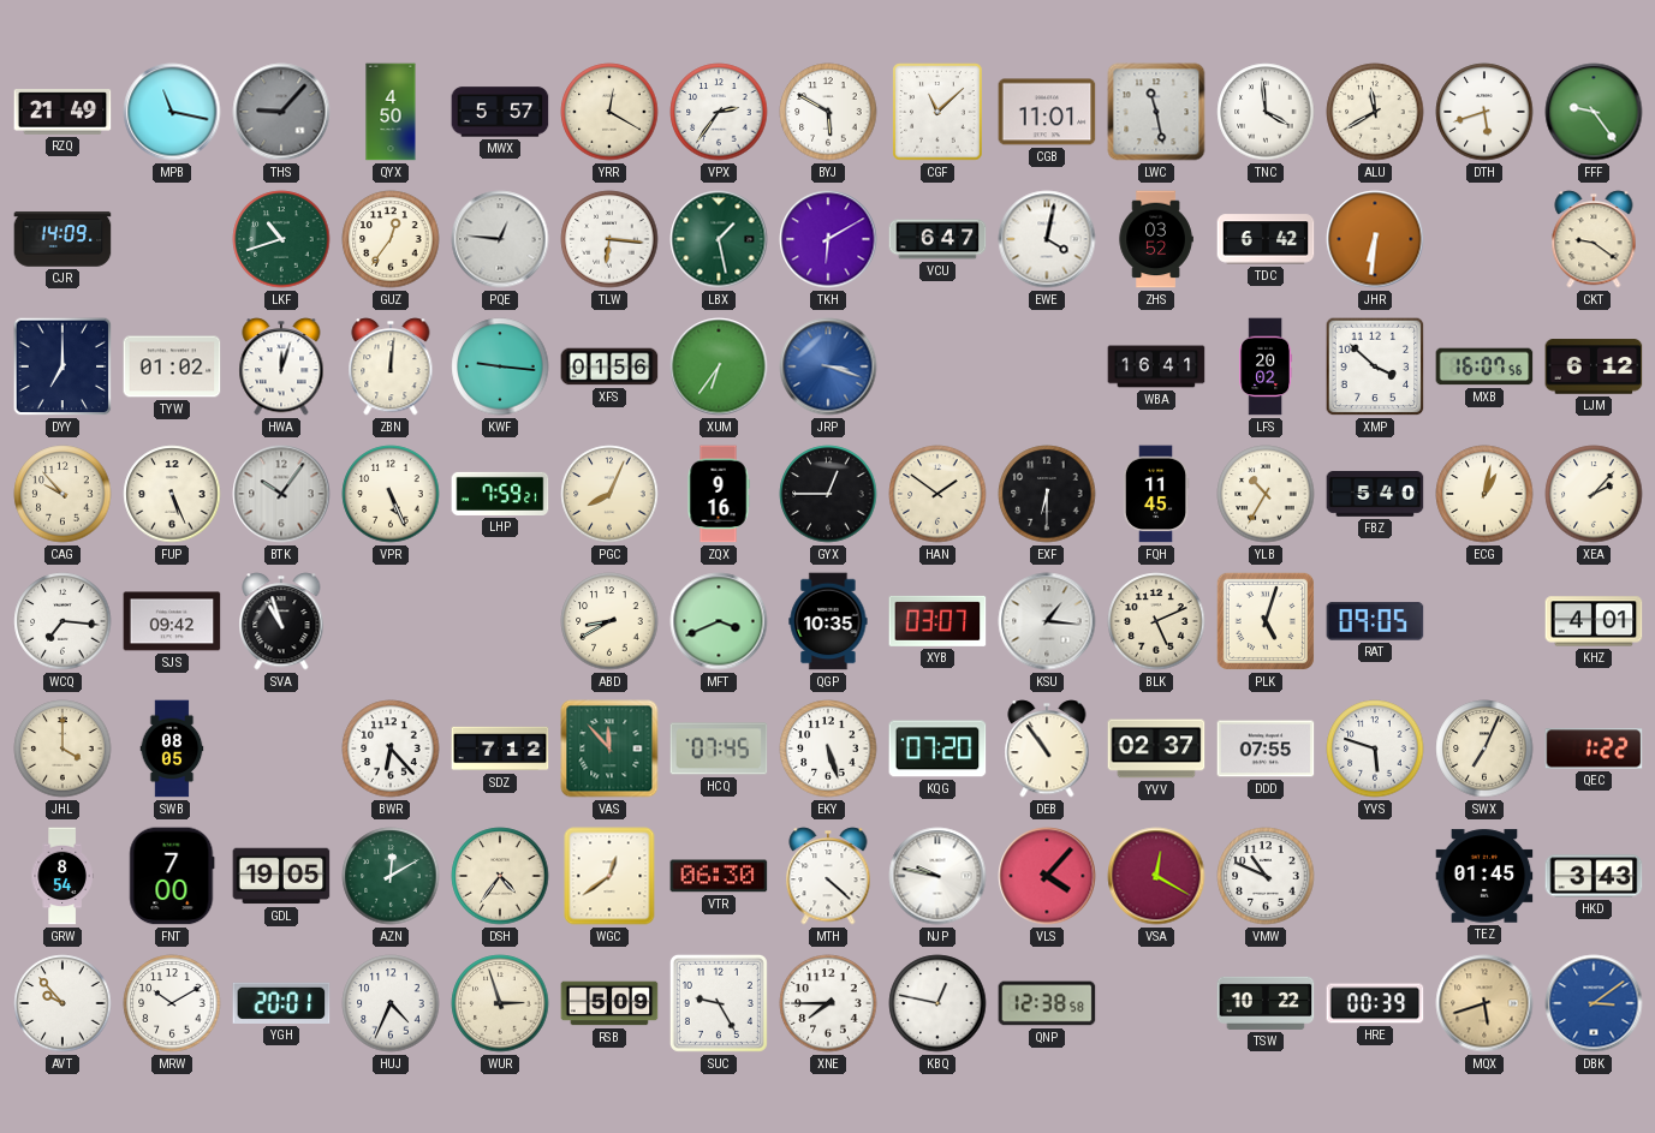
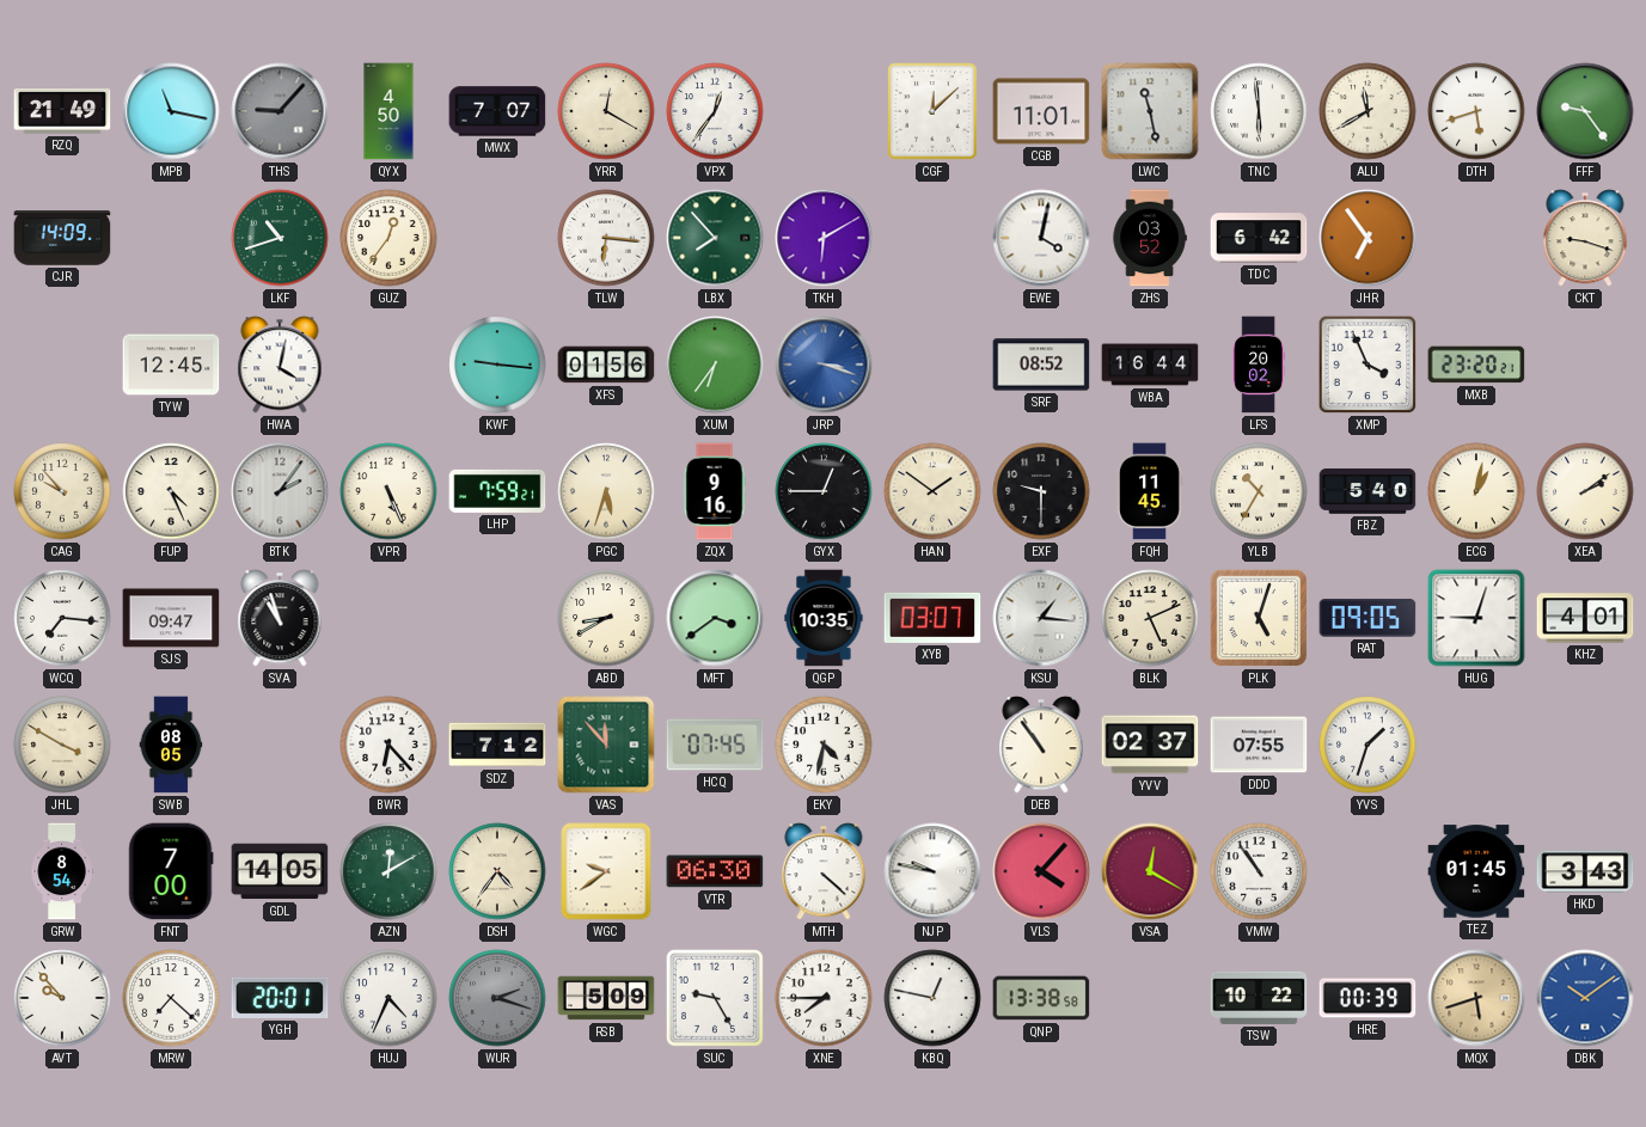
MWX: 5:57 -> 7:07 (497, 111)
VPX: 2:36 -> 12:36 (715, 111)
BYJ: 5:50 -> none (828, 112)
CGF: 11:08 -> 12:08 (932, 111)
TNC: 3:59 -> 5:59 (1259, 111)
PQE: 12:46 -> none (500, 239)
LBX: 1:28 -> 7:53 (715, 238)
VCU: 6:47 -> none (937, 239)
JHR: 6:31 -> 6:54 (1367, 238)
CKT: 9:21 -> 9:18 (1585, 238)
DYY: 7:00 -> none (62, 366)
TYW: 01:02 -> 12:45 (171, 365)
HWA: 12:03 -> 4:02 (280, 365)
ZBN: 12:01 -> none (391, 366)
SRF: none -> 08:52 (1041, 365)
WBA: 16:41 -> 16:44 (1150, 365)
XMP: 3:52 -> 3:56 (1367, 365)
MXB: 16:07 -> 23:20 (1476, 365)
LJM: 6:12 -> none (1594, 366)
FUP: 5:26 -> 4:26 (171, 491)
BTK: 10:06 -> 2:06 (280, 491)
PGC: 8:04 -> 5:33 (606, 491)
EXF: 6:30 -> 9:30 (1041, 491)
XEA: 2:07 -> 2:09 (1585, 491)
SJS: 09:42 -> 09:47 (171, 618)
MFT: 3:41 -> 3:39 (715, 618)
HUG: none -> 9:03 (1476, 618)
JHL: 4:00 -> 3:50 (62, 745)
EKY: 5:27 -> 4:32 (824, 745)
KQG: 07:20 -> none (937, 749)
YVS: 5:48 -> 1:33 (1367, 745)
SWX: 7:04 -> none (1484, 749)
QEC: 1:22 -> none (1594, 749)
GDL: 19:05 -> 14:05 (280, 871)
WGC: 12:39 -> 9:39 (606, 871)
VMW: 10:49 -> 10:54 (1259, 871)
MRW: 10:10 -> 7:22 (171, 998)
WUR: 2:57 -> 2:18 (497, 998)
WUR dial: cream -> grey (497, 998)
QNP: 12:38 -> 13:38 (1041, 998)
DBK: 3:09 -> 10:09 (1585, 998)
